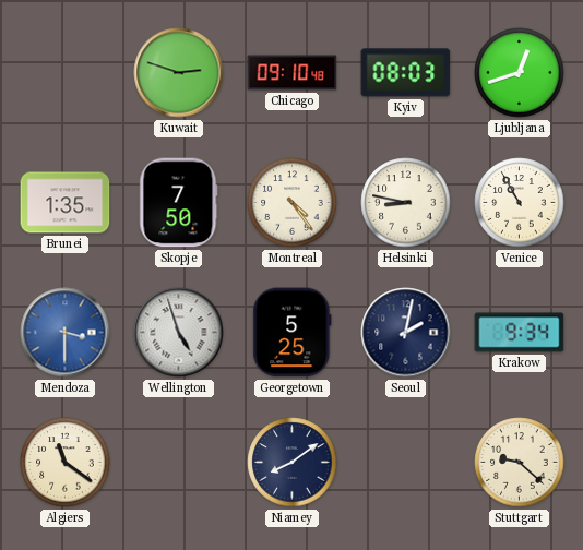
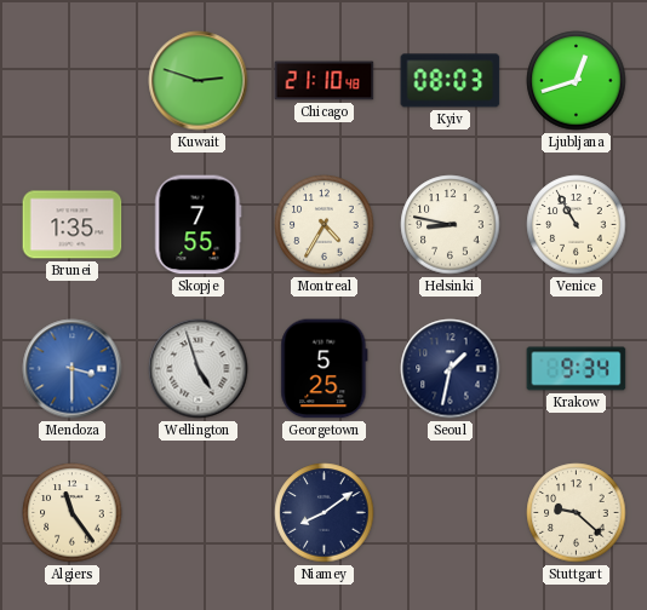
Chicago: 09:10 -> 21:10 (325, 81)
Skopje: 7:50 -> 7:55 (199, 225)
Montreal: 4:24 -> 4:35 (325, 225)
Seoul: 2:02 -> 1:32 (451, 369)
Algiers: 11:21 -> 11:24 (73, 513)
